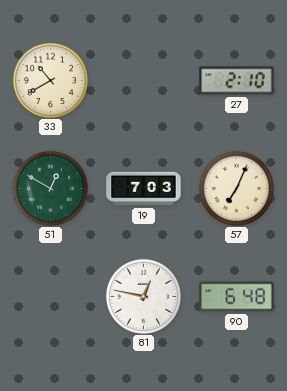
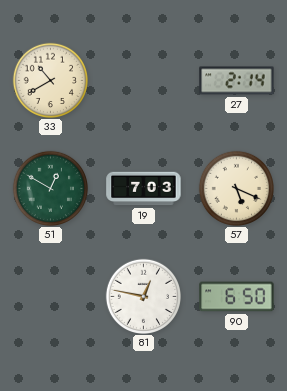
27: 2:10 -> 2:14 (237, 81)
57: 7:04 -> 5:19 (236, 188)
90: 6:48 -> 6:50 (237, 297)
